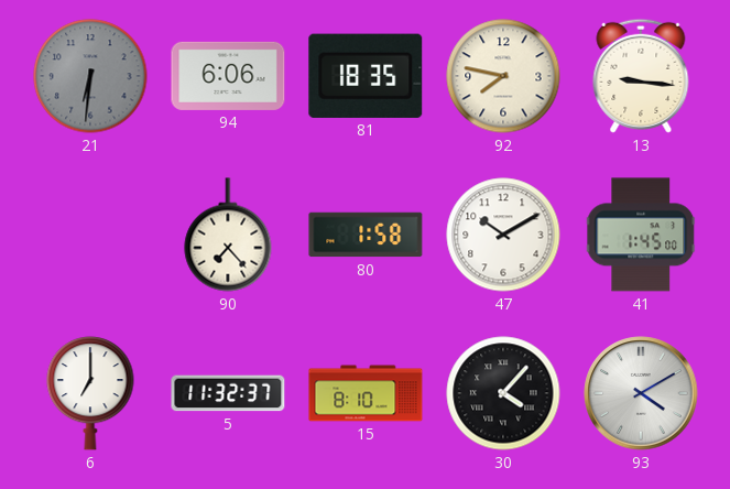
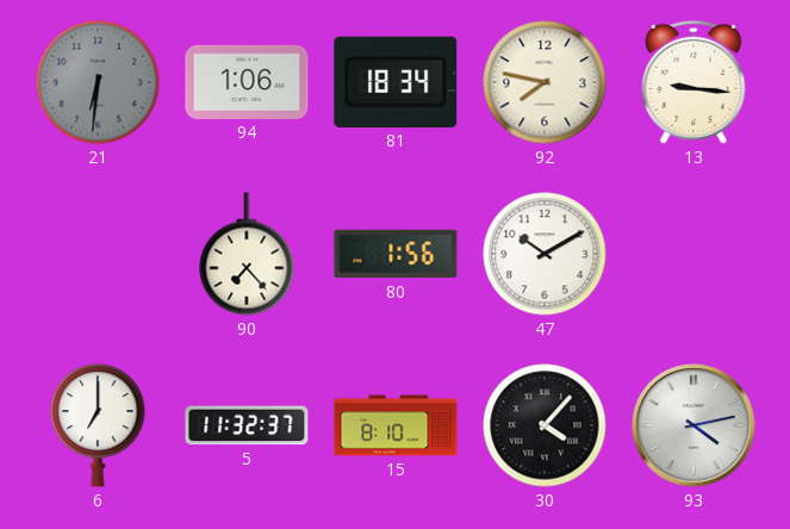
94: 6:06 -> 1:06 (247, 82)
81: 18:35 -> 18:34 (396, 82)
80: 1:58 -> 1:56 (396, 254)
41: 1:45 -> none (641, 235)
93: 4:10 -> 4:13 (693, 425)
